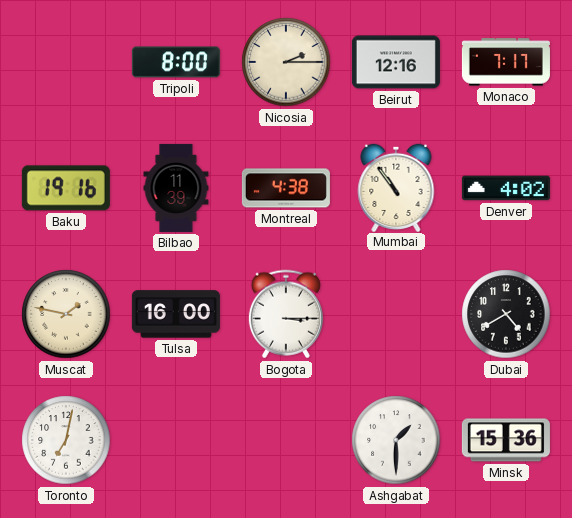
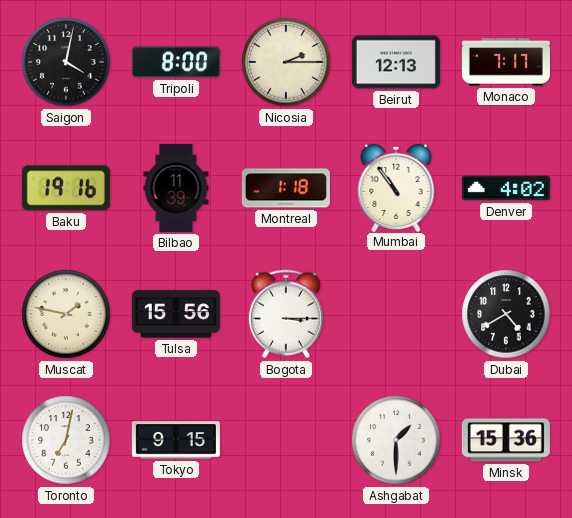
Saigon: none -> 4:02 (66, 62)
Beirut: 12:16 -> 12:13 (396, 62)
Montreal: 4:38 -> 1:18 (286, 188)
Tulsa: 16:00 -> 15:56 (176, 314)
Tokyo: none -> 9:15 (176, 440)
